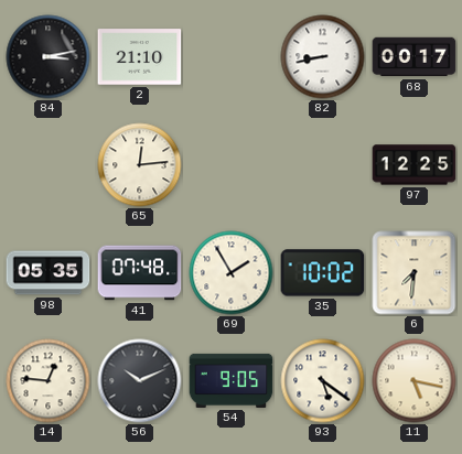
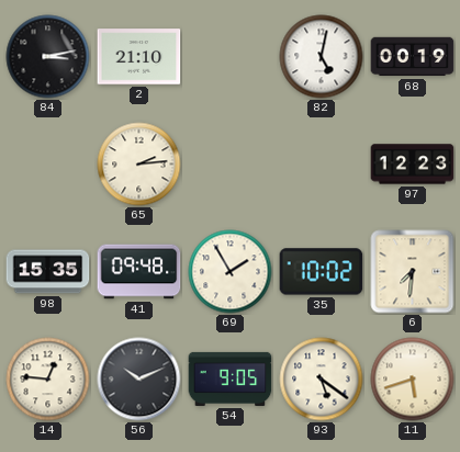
82: 8:43 -> 5:02 (322, 57)
68: 00:17 -> 00:19 (413, 57)
65: 12:14 -> 2:14 (139, 165)
97: 12:25 -> 12:23 (413, 165)
98: 05:35 -> 15:35 (48, 272)
41: 07:48 -> 09:48 (139, 272)
11: 5:17 -> 5:42 (413, 380)
